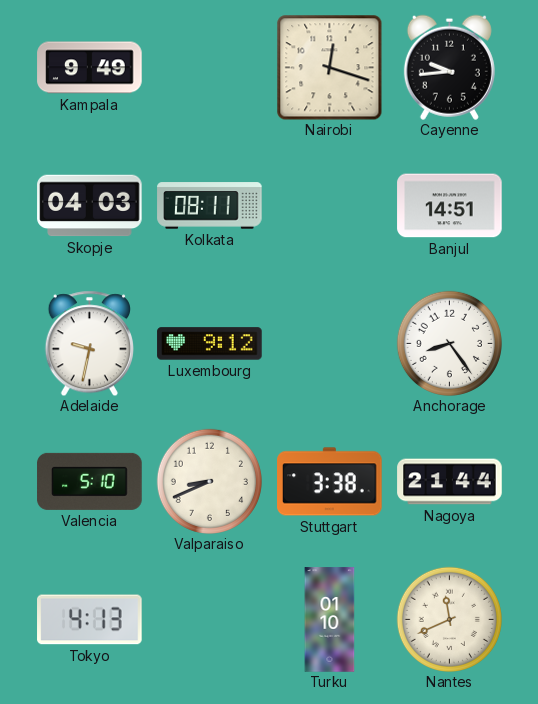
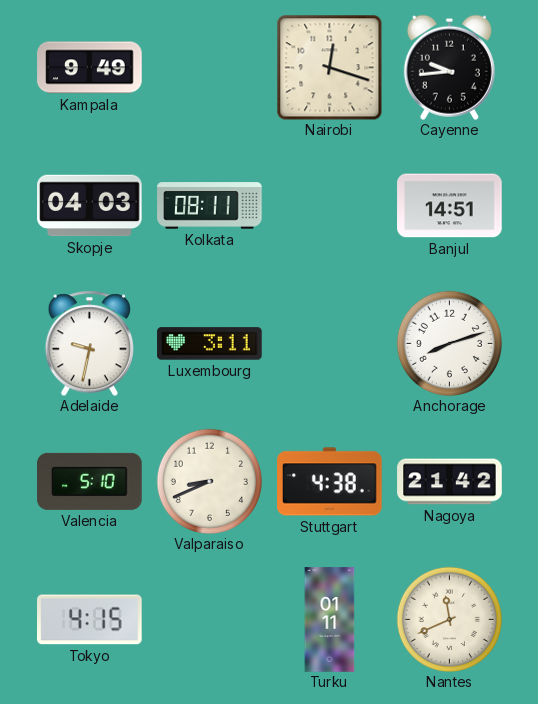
Luxembourg: 9:12 -> 3:11 (210, 344)
Anchorage: 8:24 -> 8:12 (449, 343)
Stuttgart: 3:38 -> 4:38 (330, 482)
Nagoya: 21:44 -> 21:42 (450, 482)
Tokyo: 4:13 -> 4:15 (90, 620)
Turku: 01:10 -> 01:11 (330, 620)
